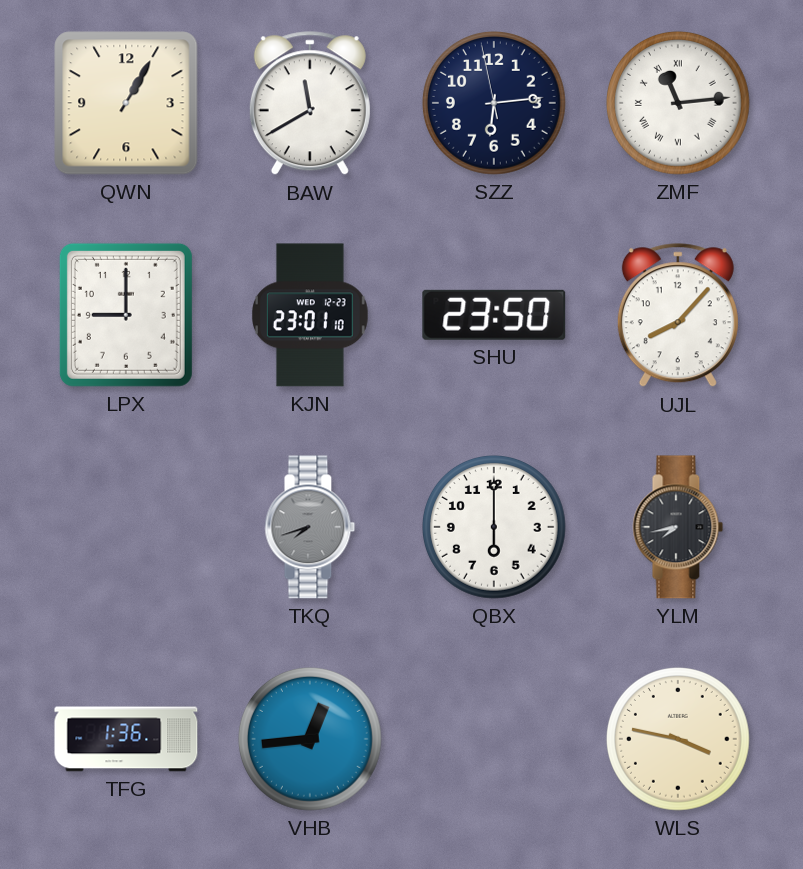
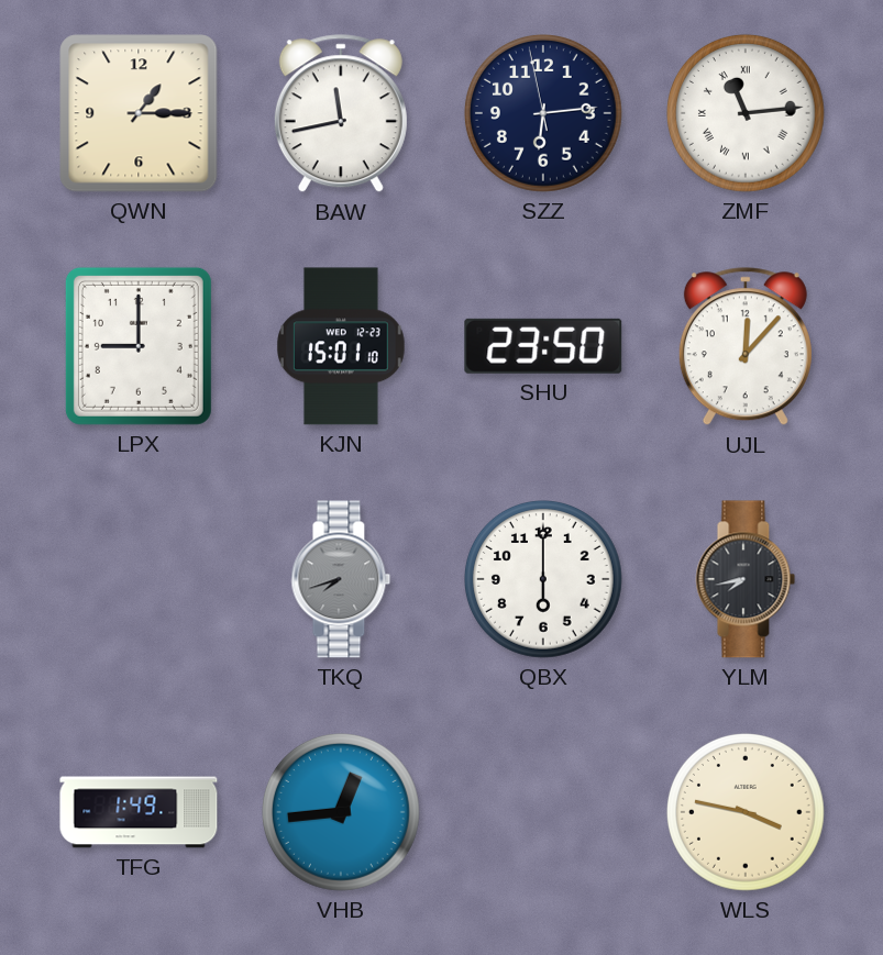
QWN: 1:05 -> 1:15 (139, 113)
BAW: 11:40 -> 11:43 (341, 114)
KJN: 23:01 -> 15:01 (341, 346)
UJL: 8:07 -> 12:07 (746, 347)
TFG: 1:36 -> 1:49 (139, 812)
